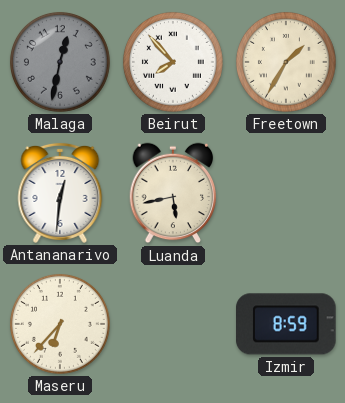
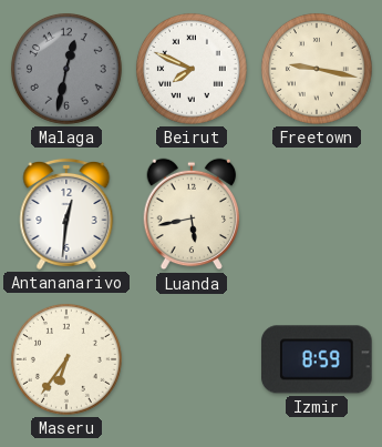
Beirut: 7:53 -> 7:49 (192, 69)
Freetown: 1:35 -> 9:17 (317, 69)
Maseru: 6:37 -> 6:36 (66, 359)
